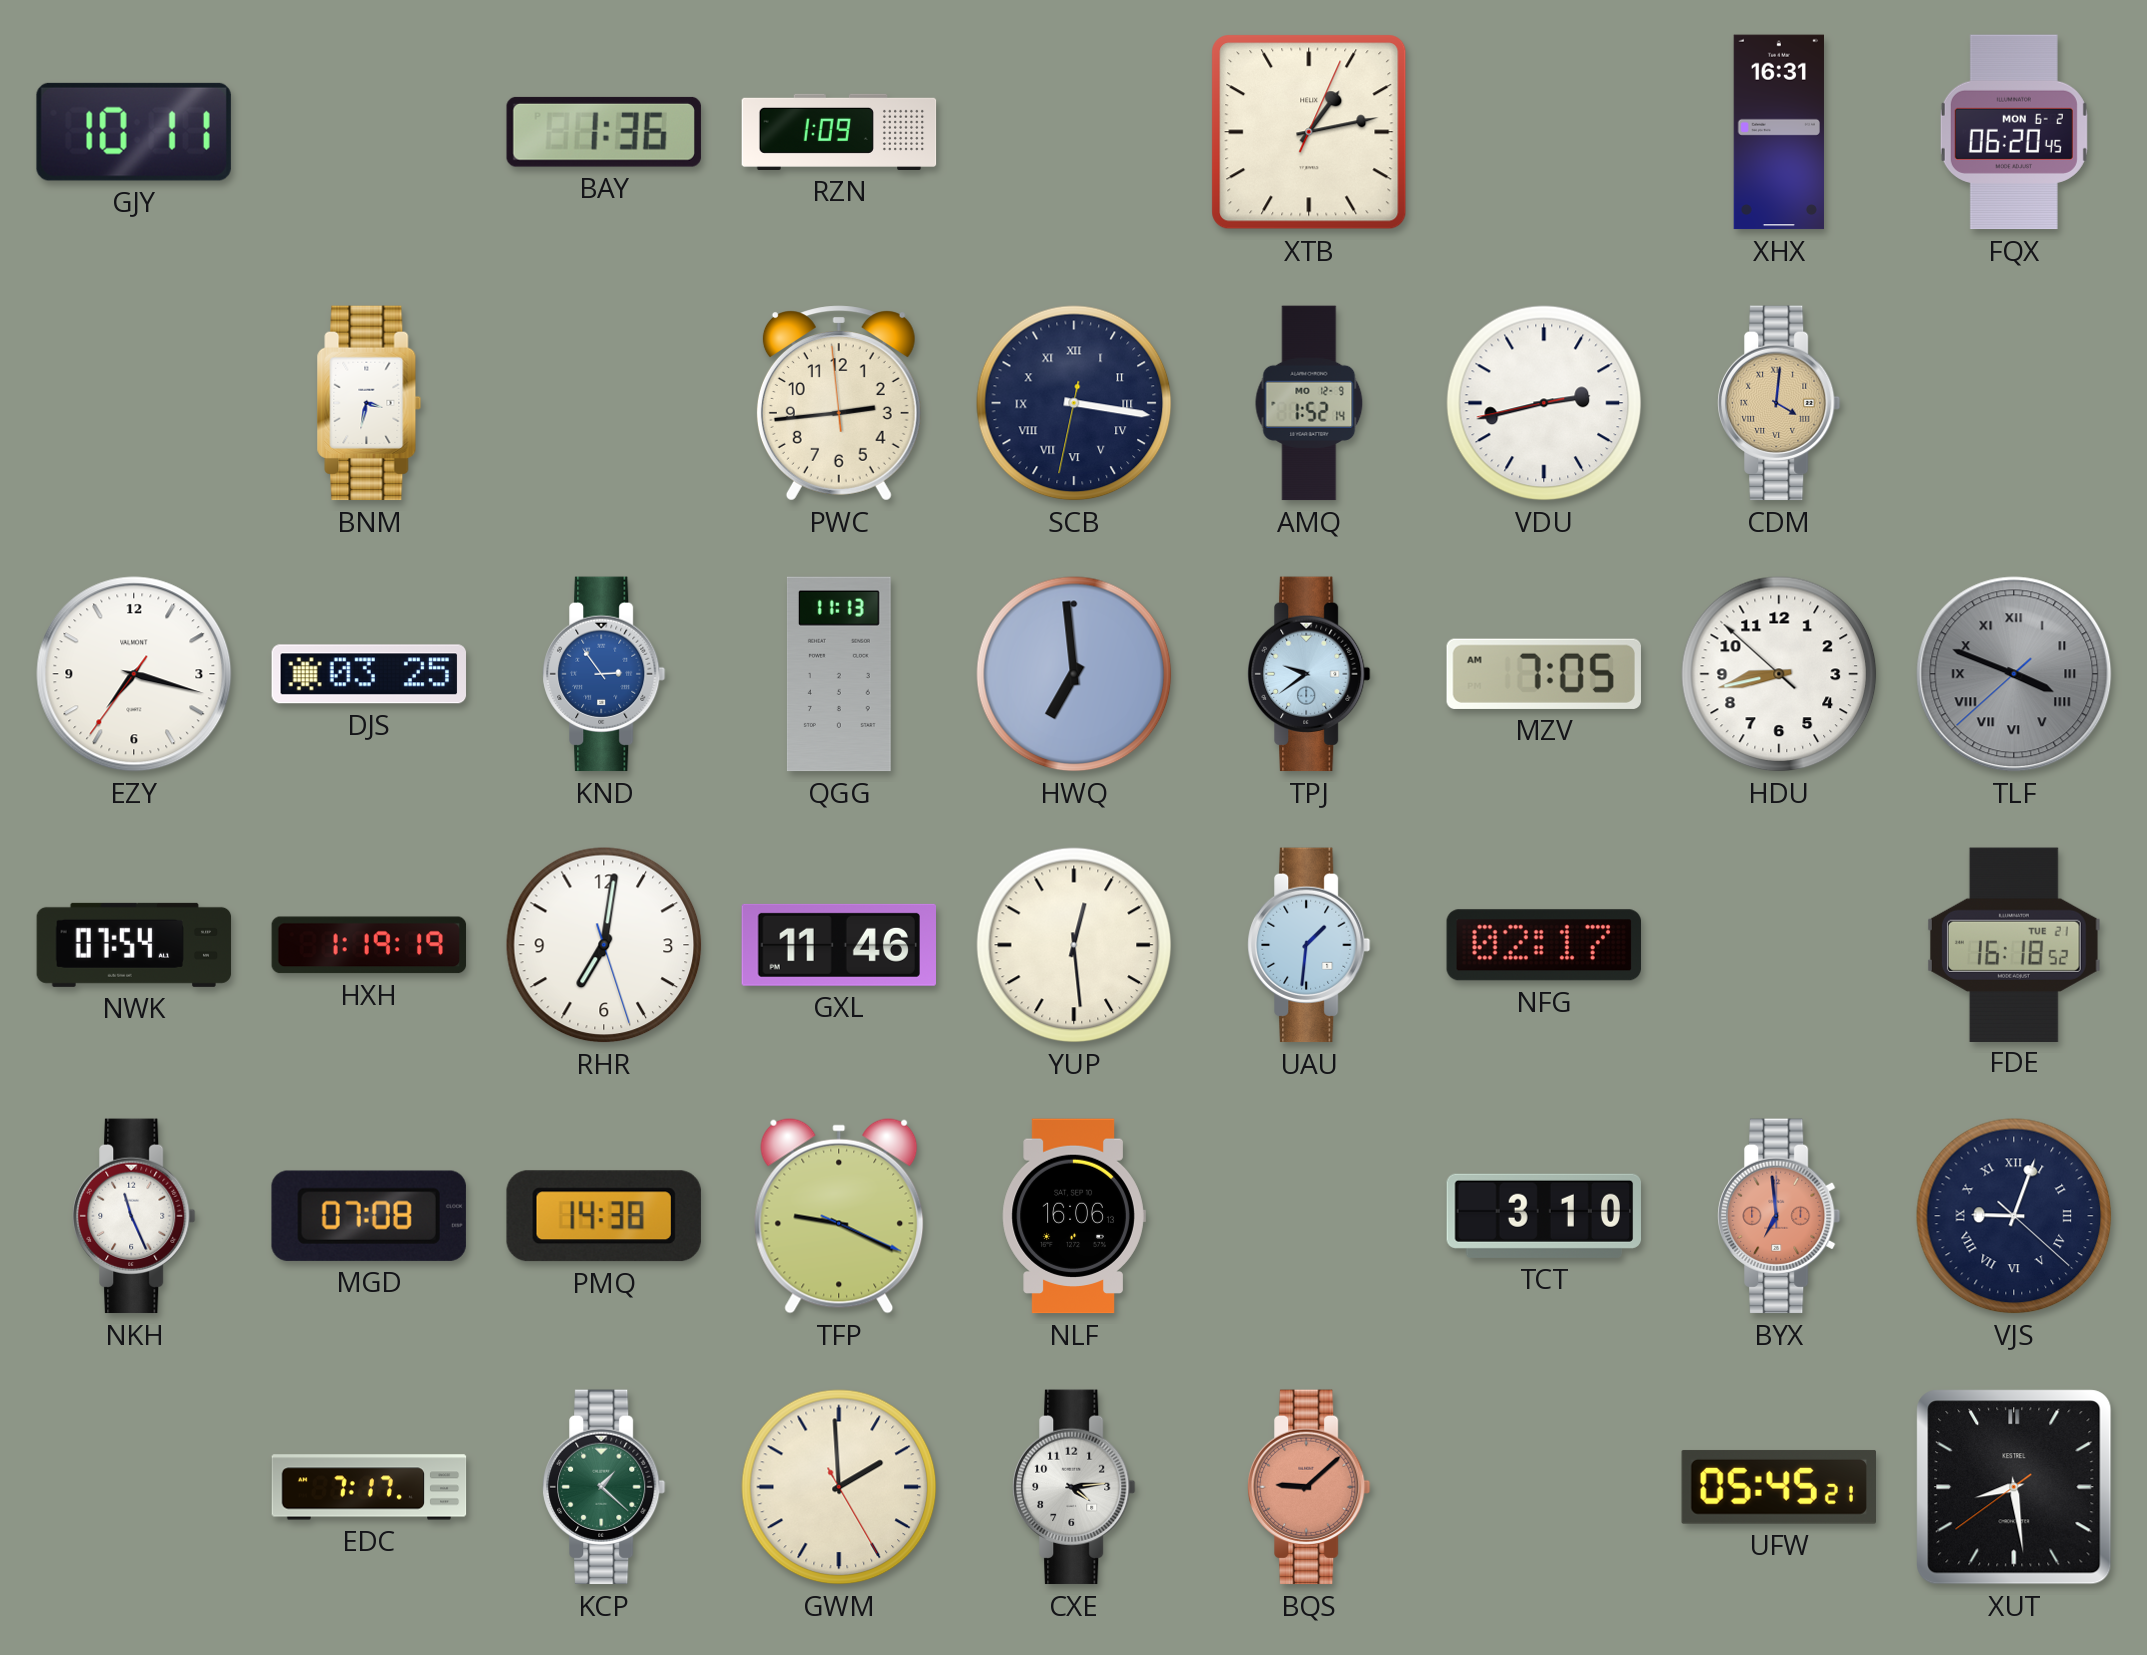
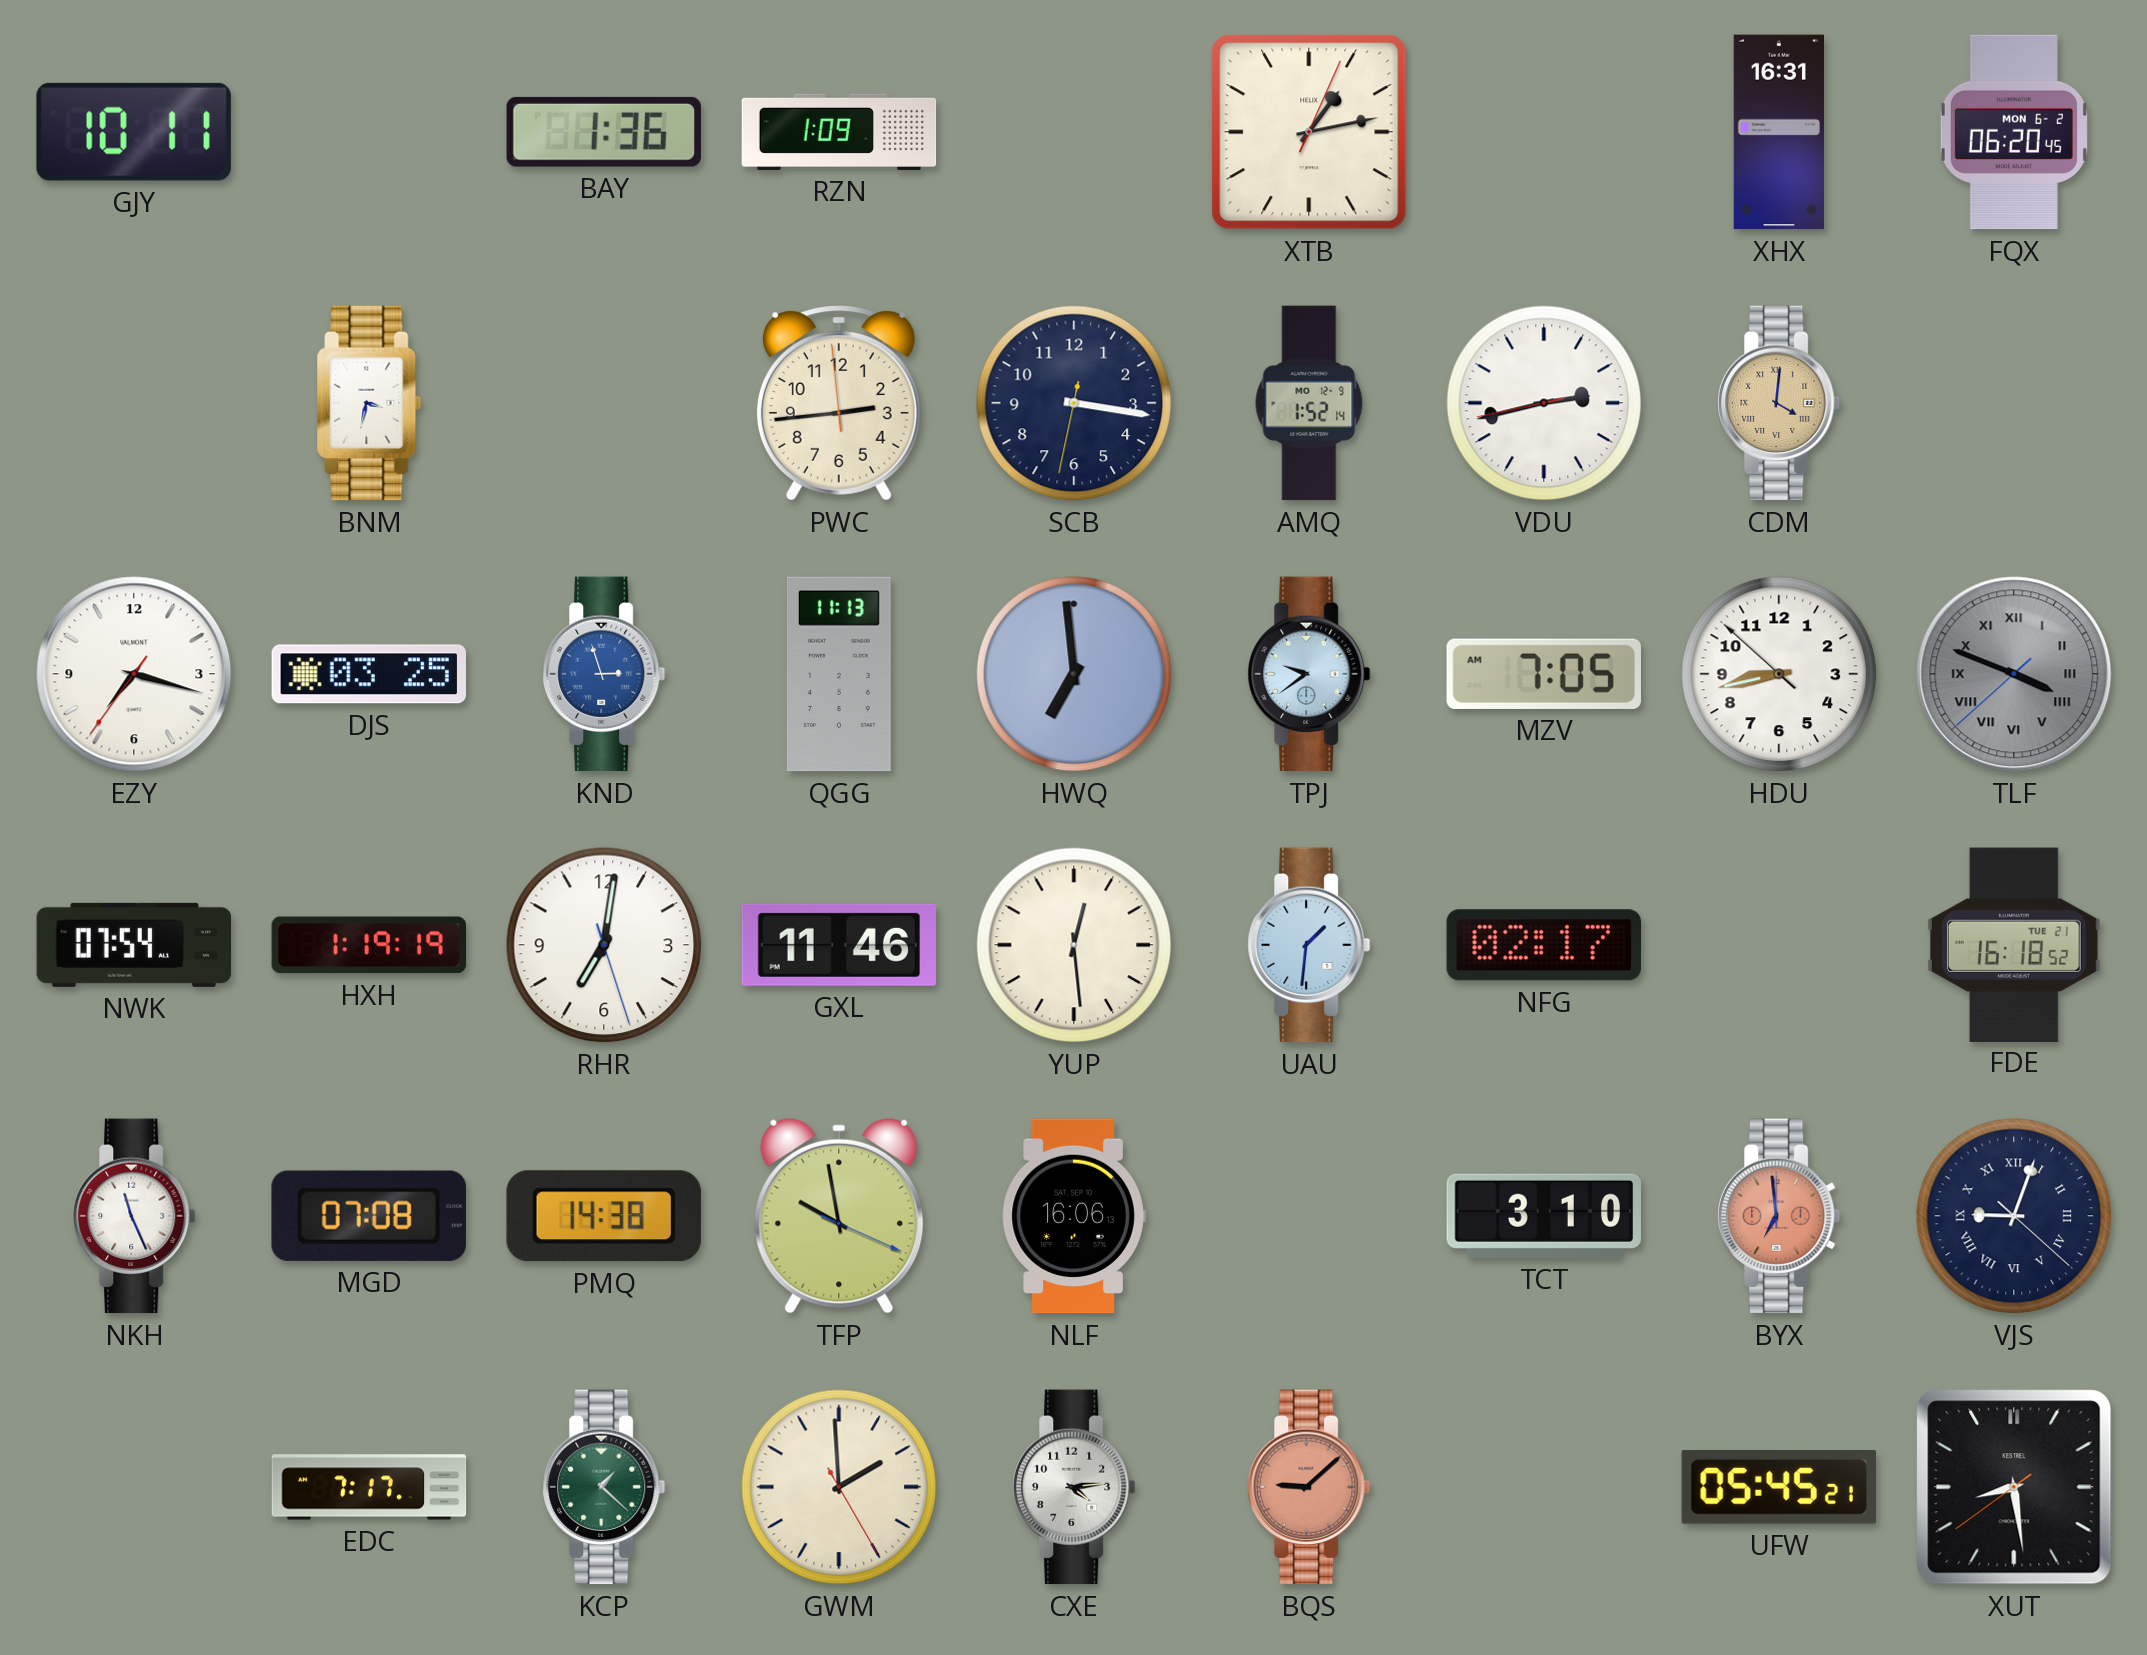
SCB numerals: Roman -> Arabic (1074, 403)
KND: 2:54 -> 2:57 (604, 674)
TFP: 9:19 -> 9:58 (839, 1216)
